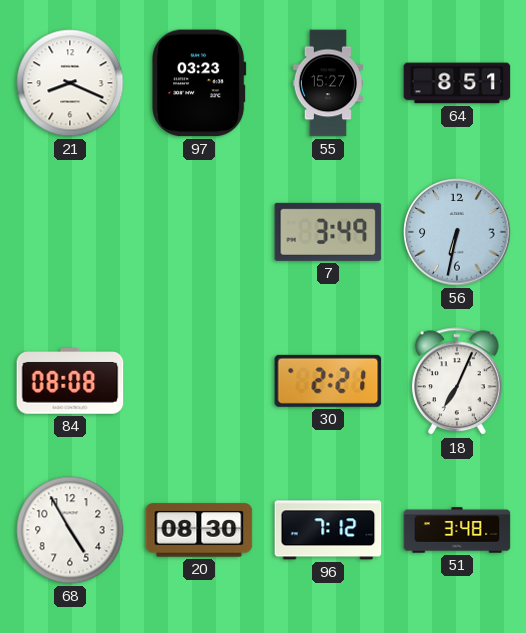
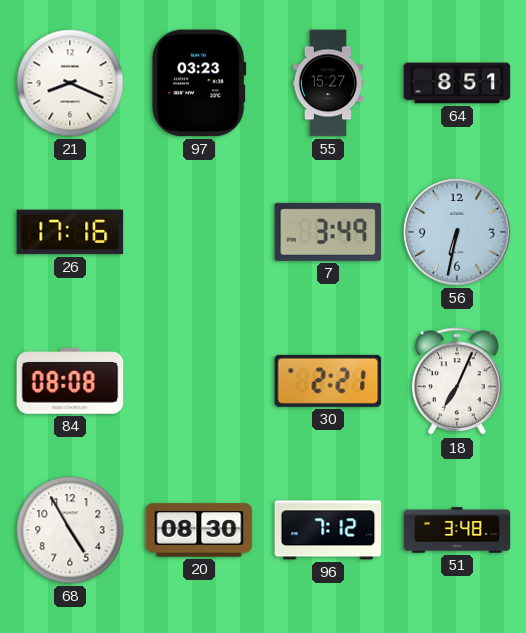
26: none -> 17:16 (70, 232)
